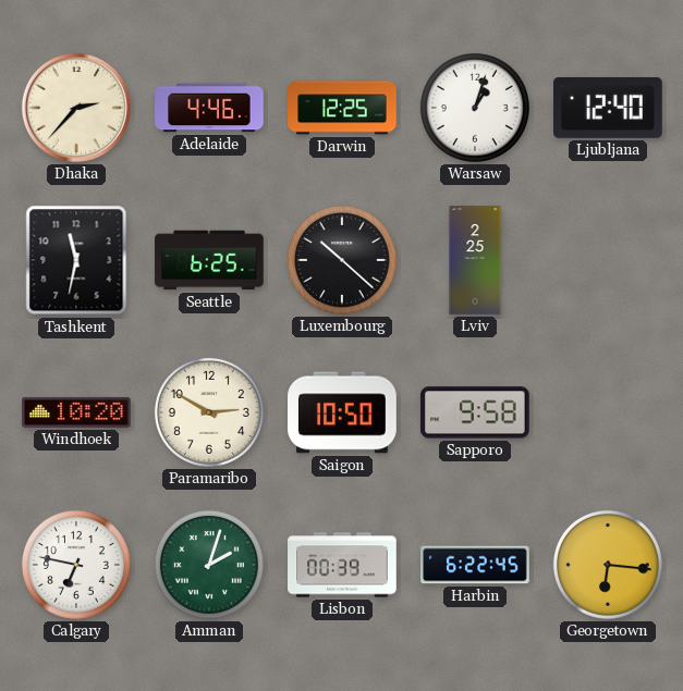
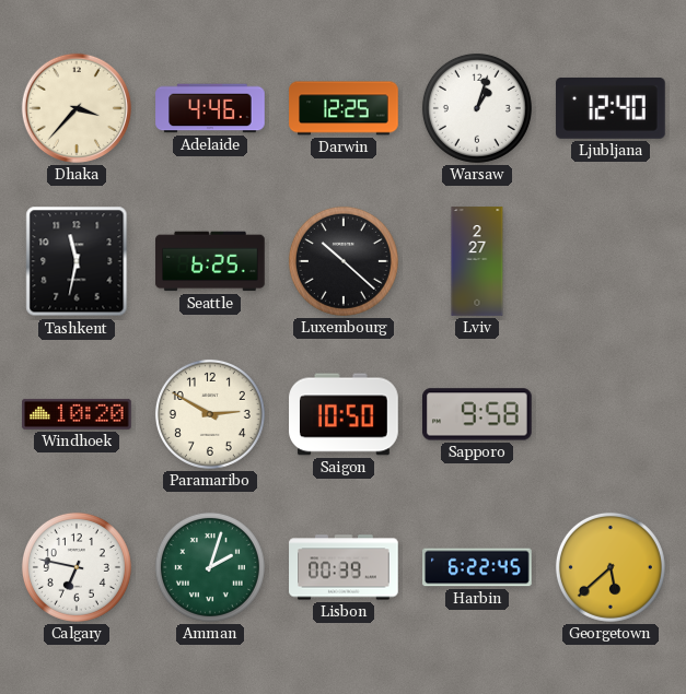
Dhaka: 2:37 -> 3:37 (77, 108)
Lviv: 2:25 -> 2:27 (477, 261)
Georgetown: 6:16 -> 5:38 (611, 567)
